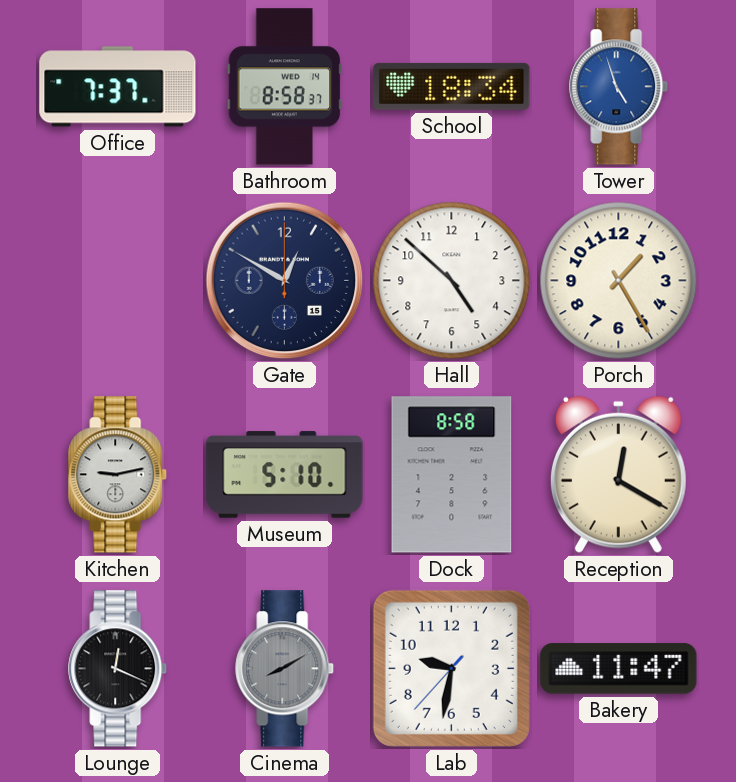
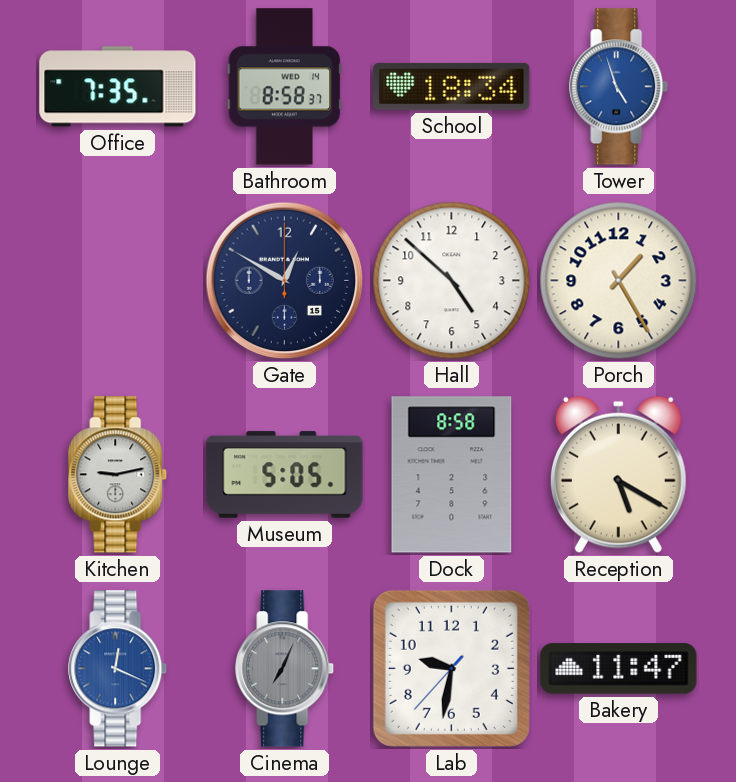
Office: 7:37 -> 7:35 (118, 87)
Museum: 5:10 -> 5:05 (285, 475)
Reception: 12:20 -> 5:20 (618, 474)
Lounge dial: black -> blue (118, 669)
Cinema: 8:10 -> 7:04 (285, 669)
